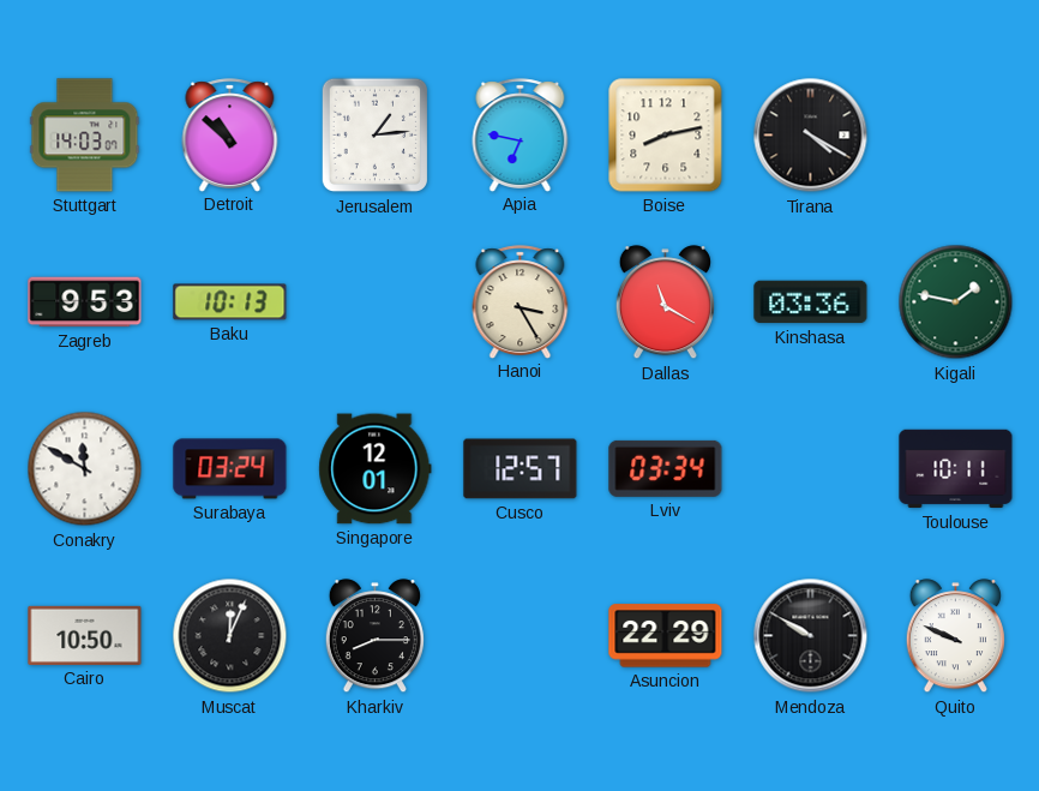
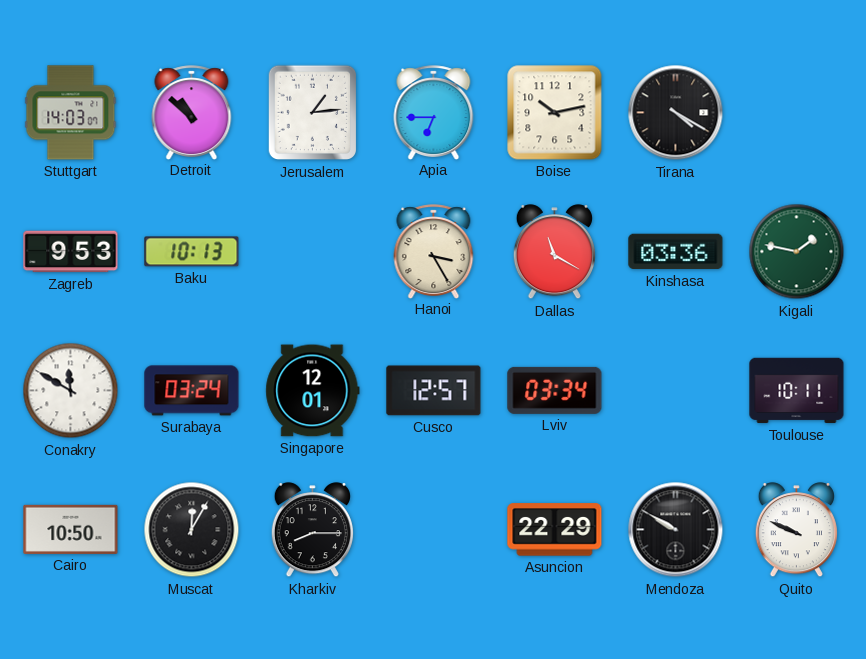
Apia: 6:47 -> 6:45 (434, 112)
Boise: 8:13 -> 10:13 (555, 113)
Muscat: 12:04 -> 12:05 (192, 530)
